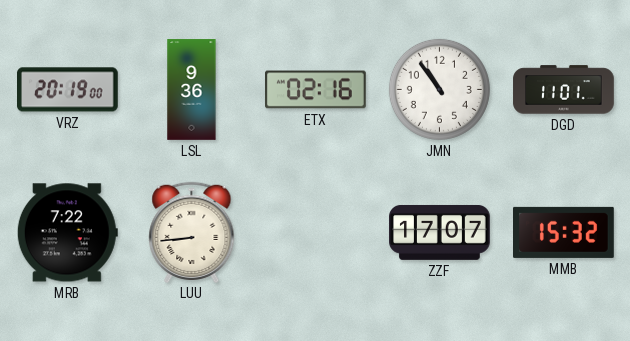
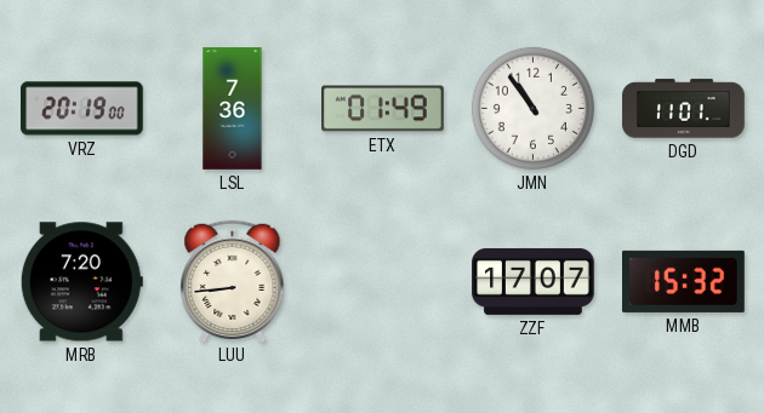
LSL: 9:36 -> 7:36 (233, 109)
ETX: 02:16 -> 01:49 (383, 109)
MRB: 7:22 -> 7:20 (81, 282)
